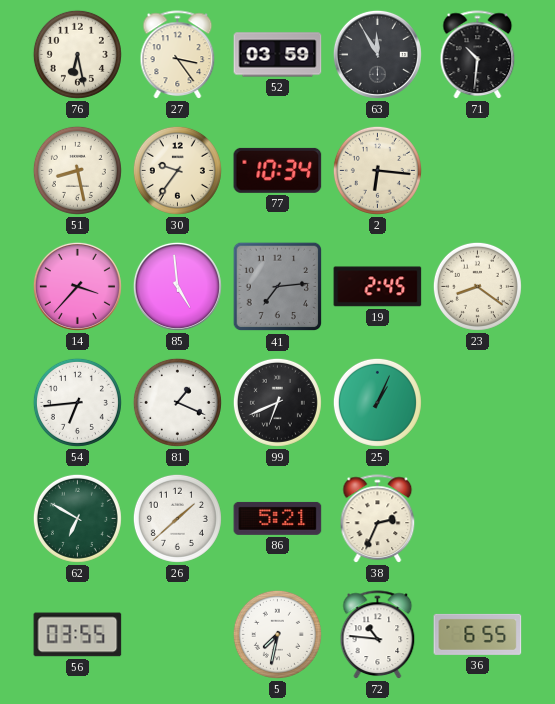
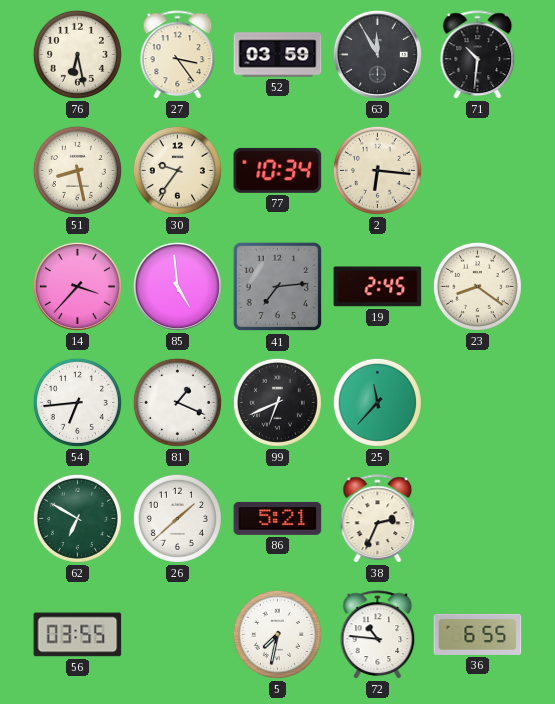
25: 1:04 -> 11:37 (377, 402)
